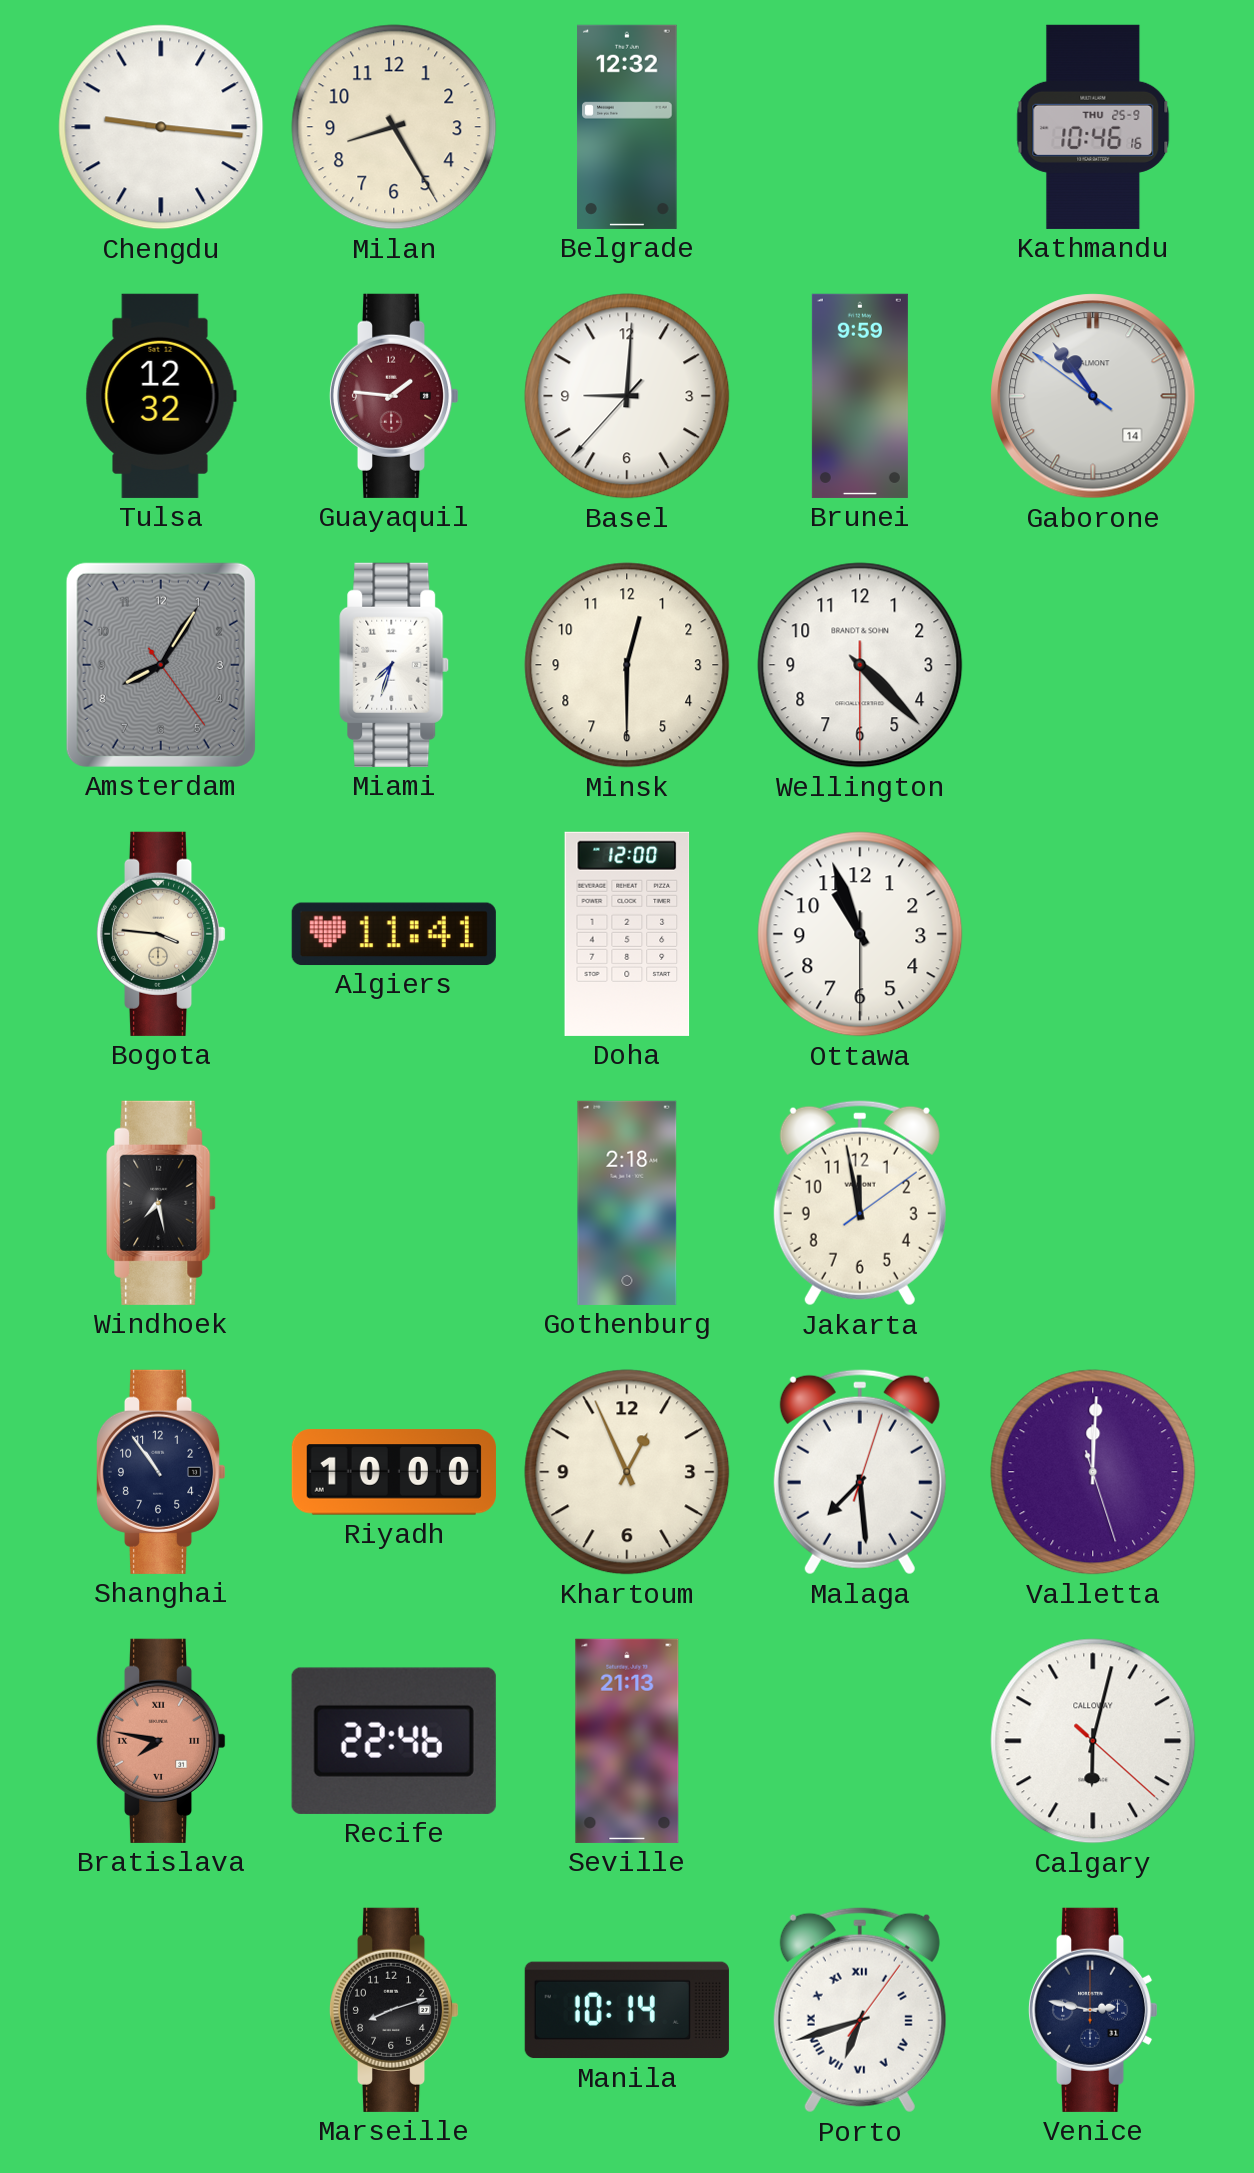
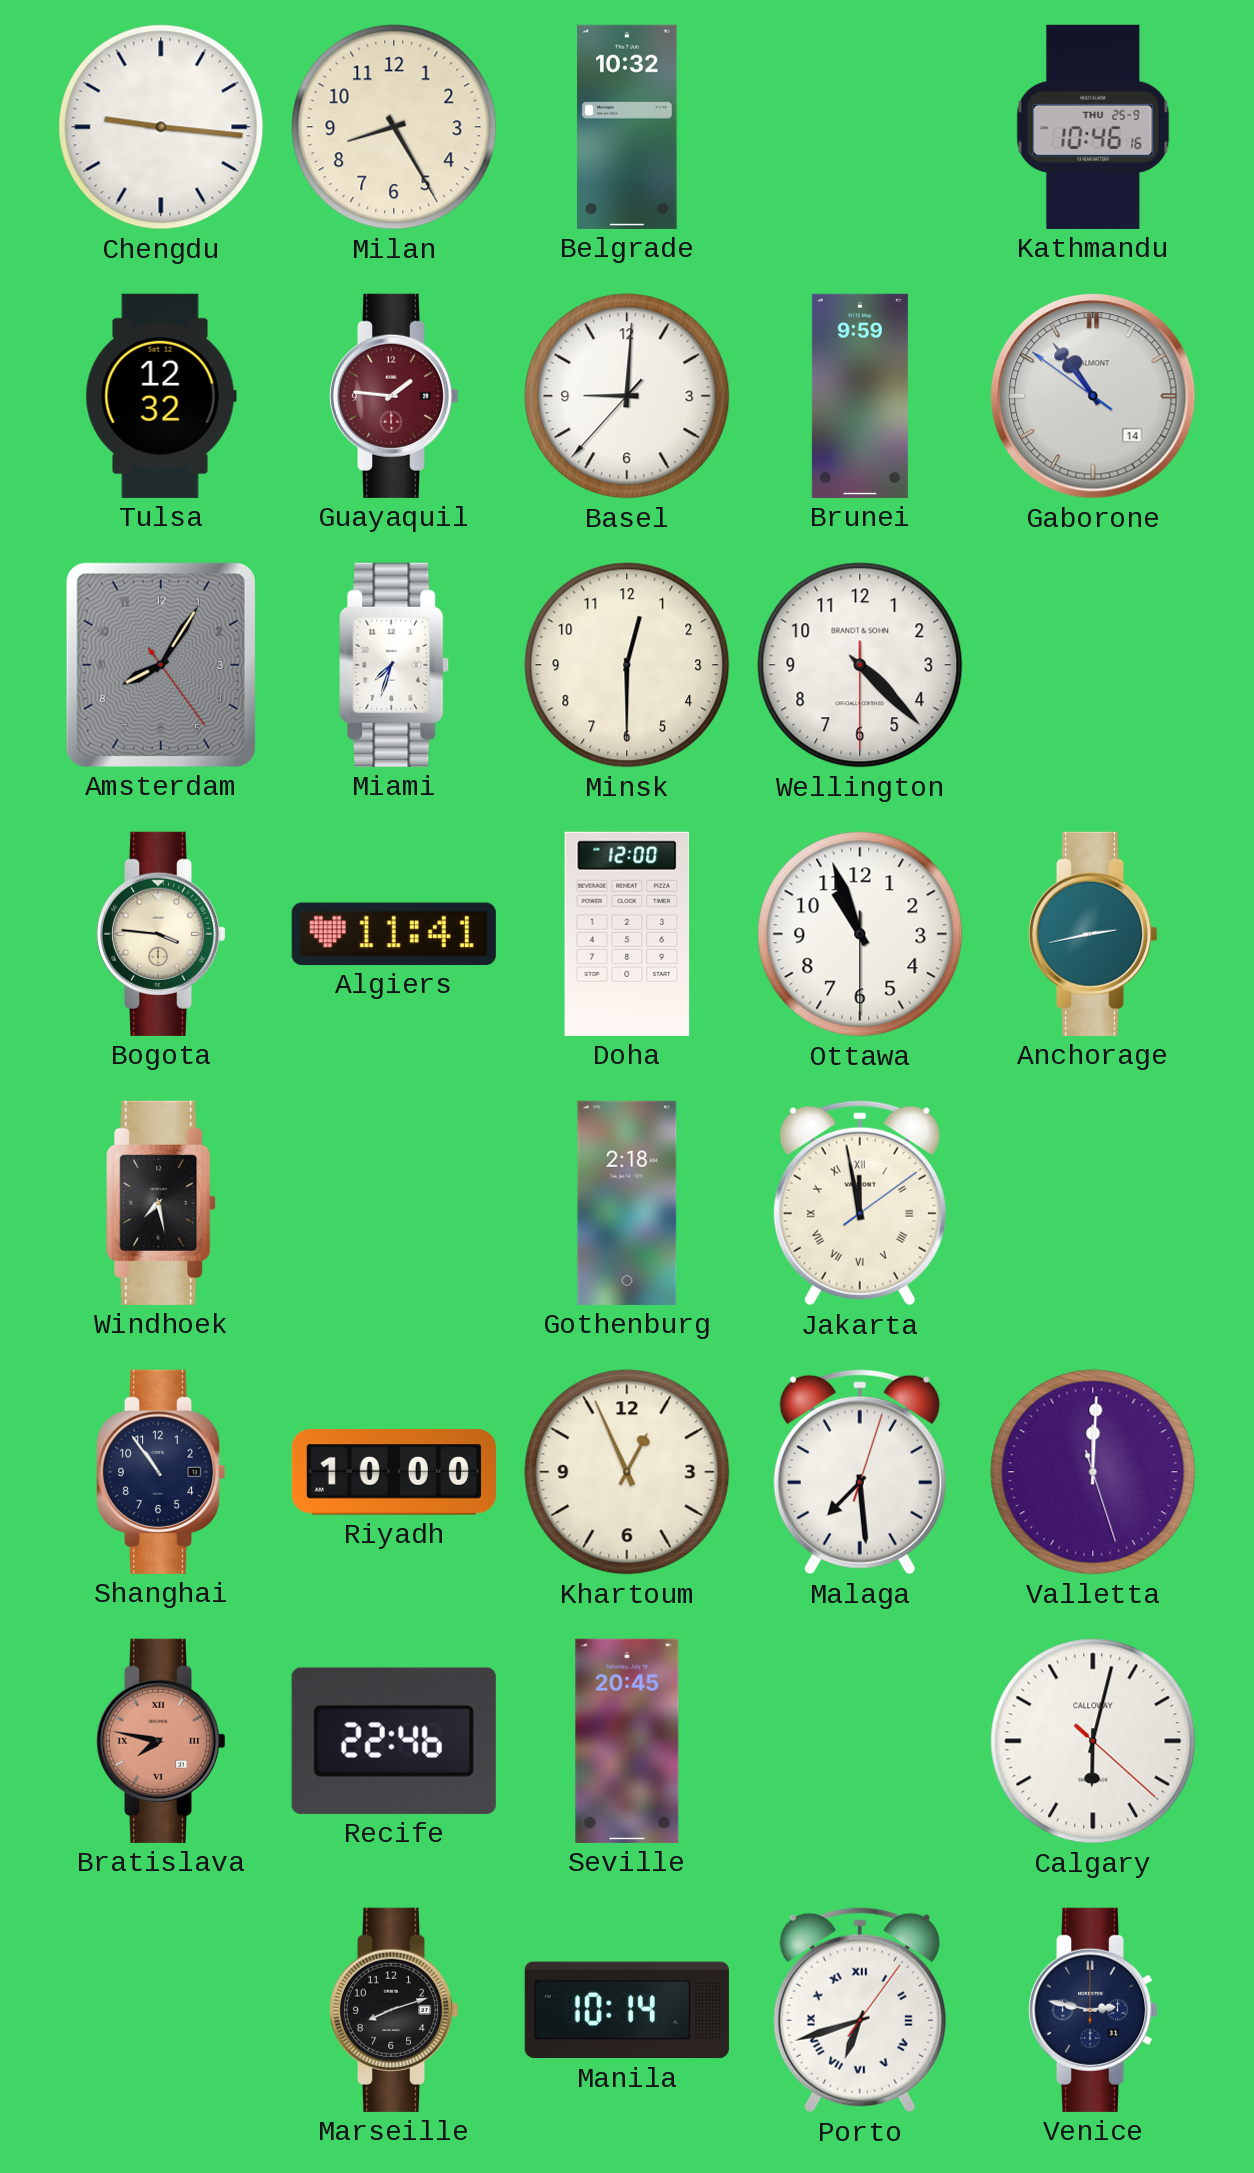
Belgrade: 12:32 -> 10:32 (627, 127)
Anchorage: none -> 2:43 (1093, 934)
Jakarta numerals: Arabic -> Roman (860, 1203)
Seville: 21:13 -> 20:45 (627, 1741)
